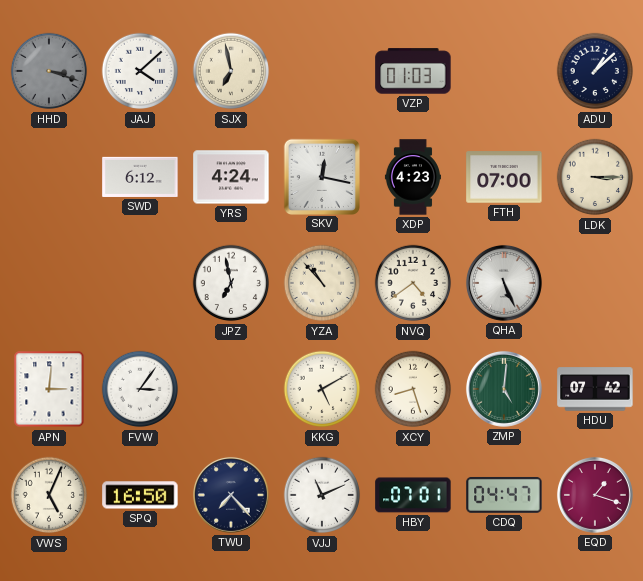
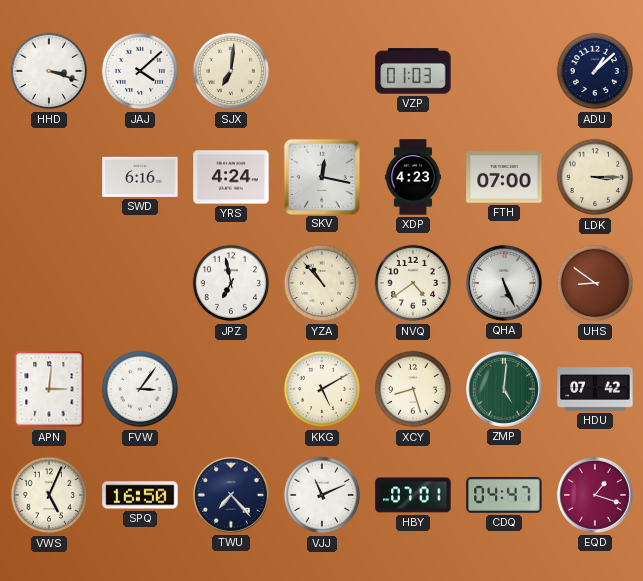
HHD dial: grey -> white (49, 71)
SJX: 6:58 -> 7:01 (231, 71)
SWD: 6:12 -> 6:16 (140, 177)
UHS: none -> 8:51 (595, 283)
